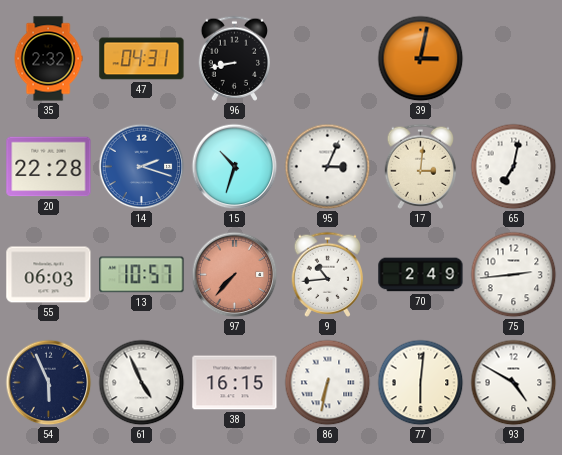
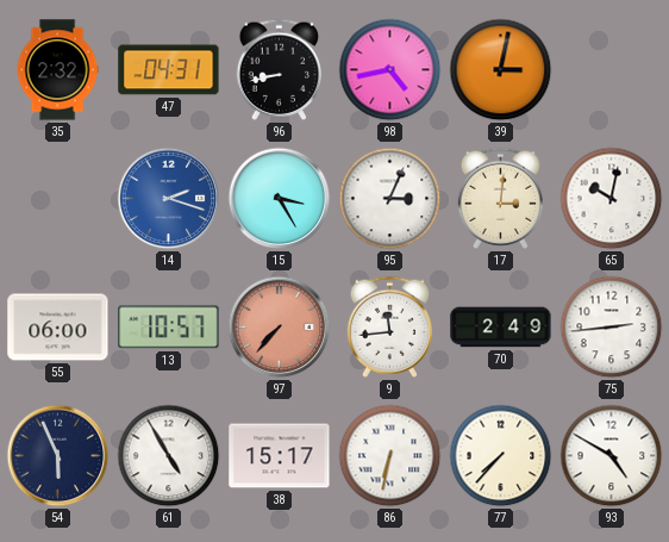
98: none -> 4:43 (390, 70)
20: 22:28 -> none (49, 167)
15: 10:33 -> 3:25 (280, 199)
65: 7:02 -> 10:02 (612, 199)
55: 06:03 -> 06:00 (58, 328)
9: 10:44 -> 11:44 (390, 326)
61: 4:56 -> 4:55 (169, 456)
38: 16:15 -> 15:17 (280, 456)
77: 6:01 -> 7:37 (501, 456)
